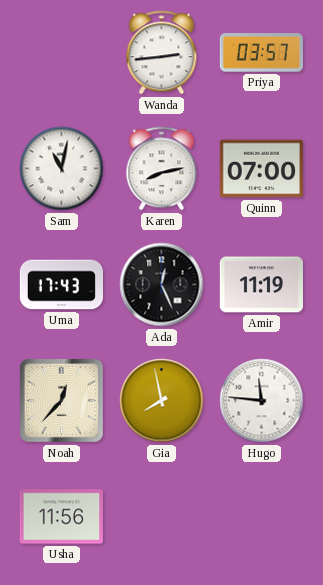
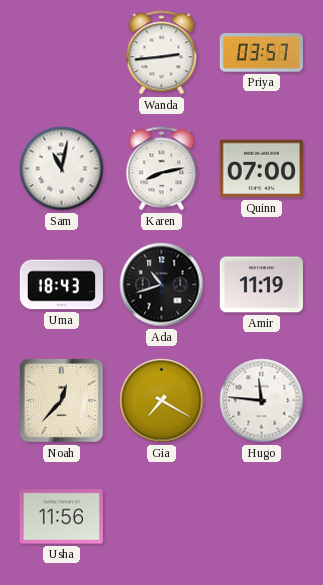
Uma: 17:43 -> 18:43 (61, 285)
Ada: 12:26 -> 10:42 (162, 285)
Gia: 7:58 -> 7:20 (162, 401)
